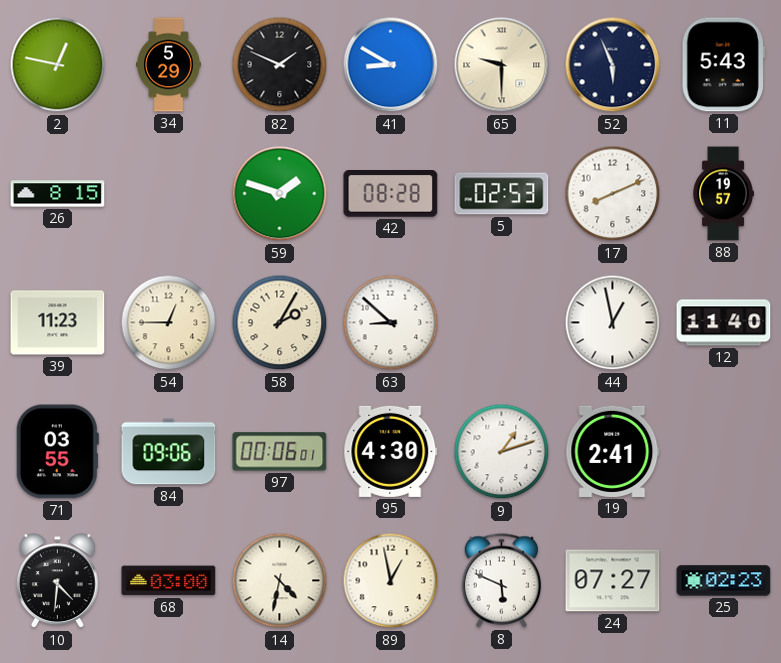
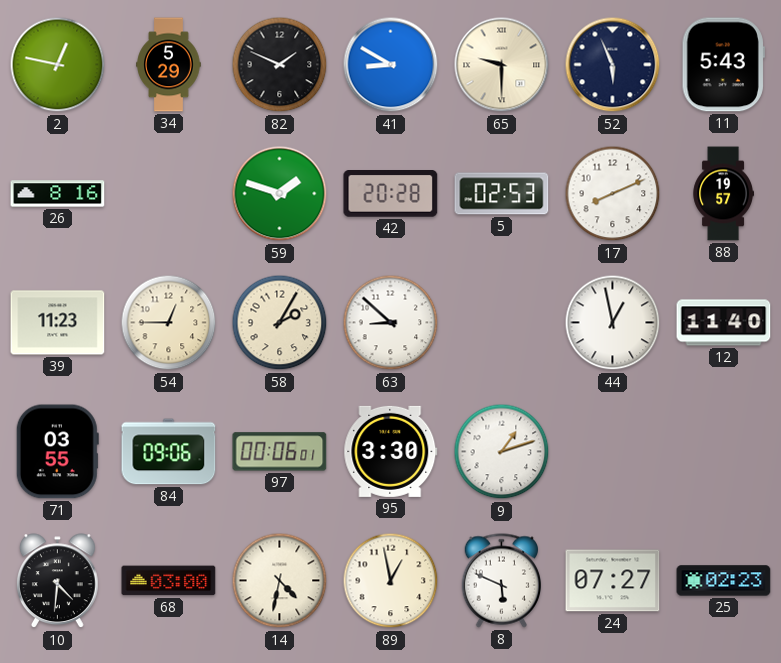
26: 8:15 -> 8:16 (58, 194)
42: 08:28 -> 20:28 (391, 194)
95: 4:30 -> 3:30 (391, 451)
19: 2:41 -> none (613, 451)
